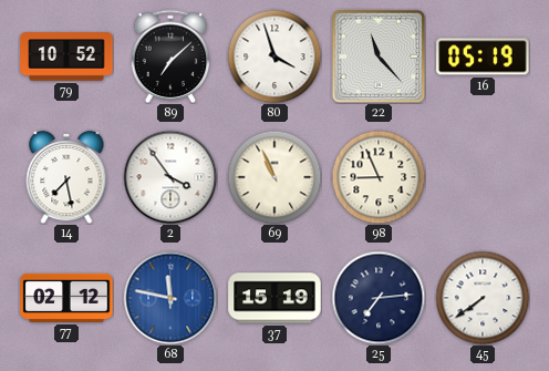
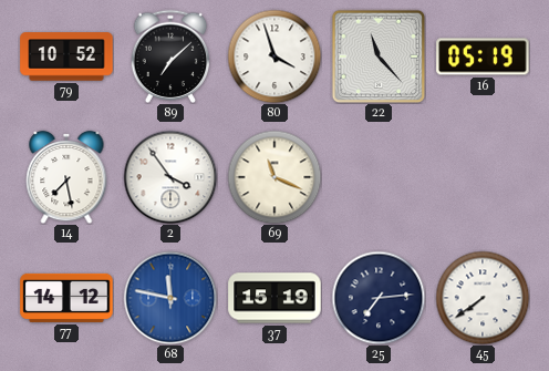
69: 10:56 -> 11:19 (274, 177)
98: 8:56 -> none (379, 177)
77: 02:12 -> 14:12 (66, 298)
